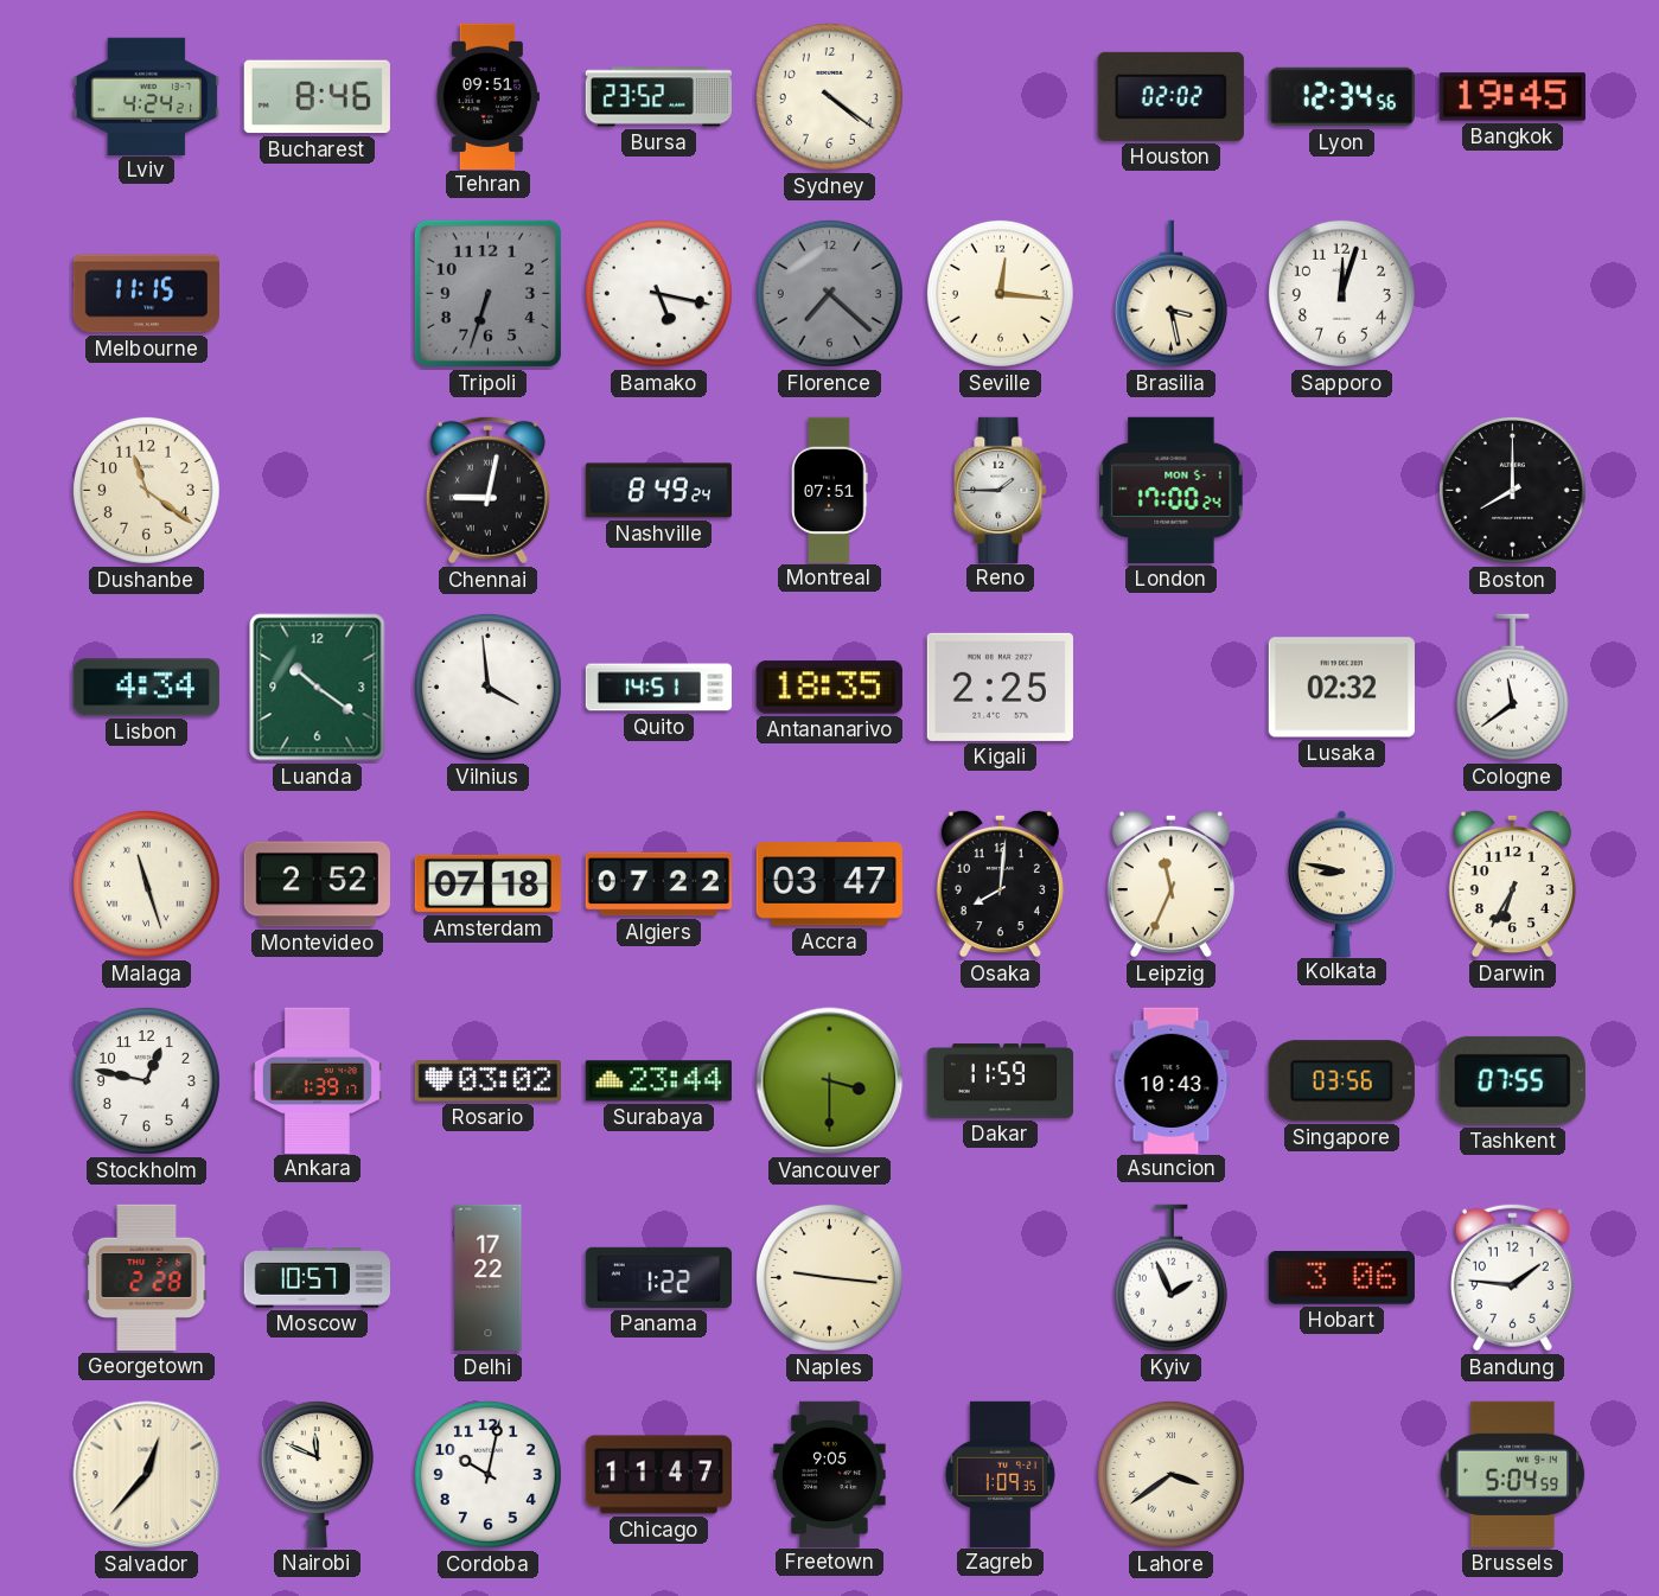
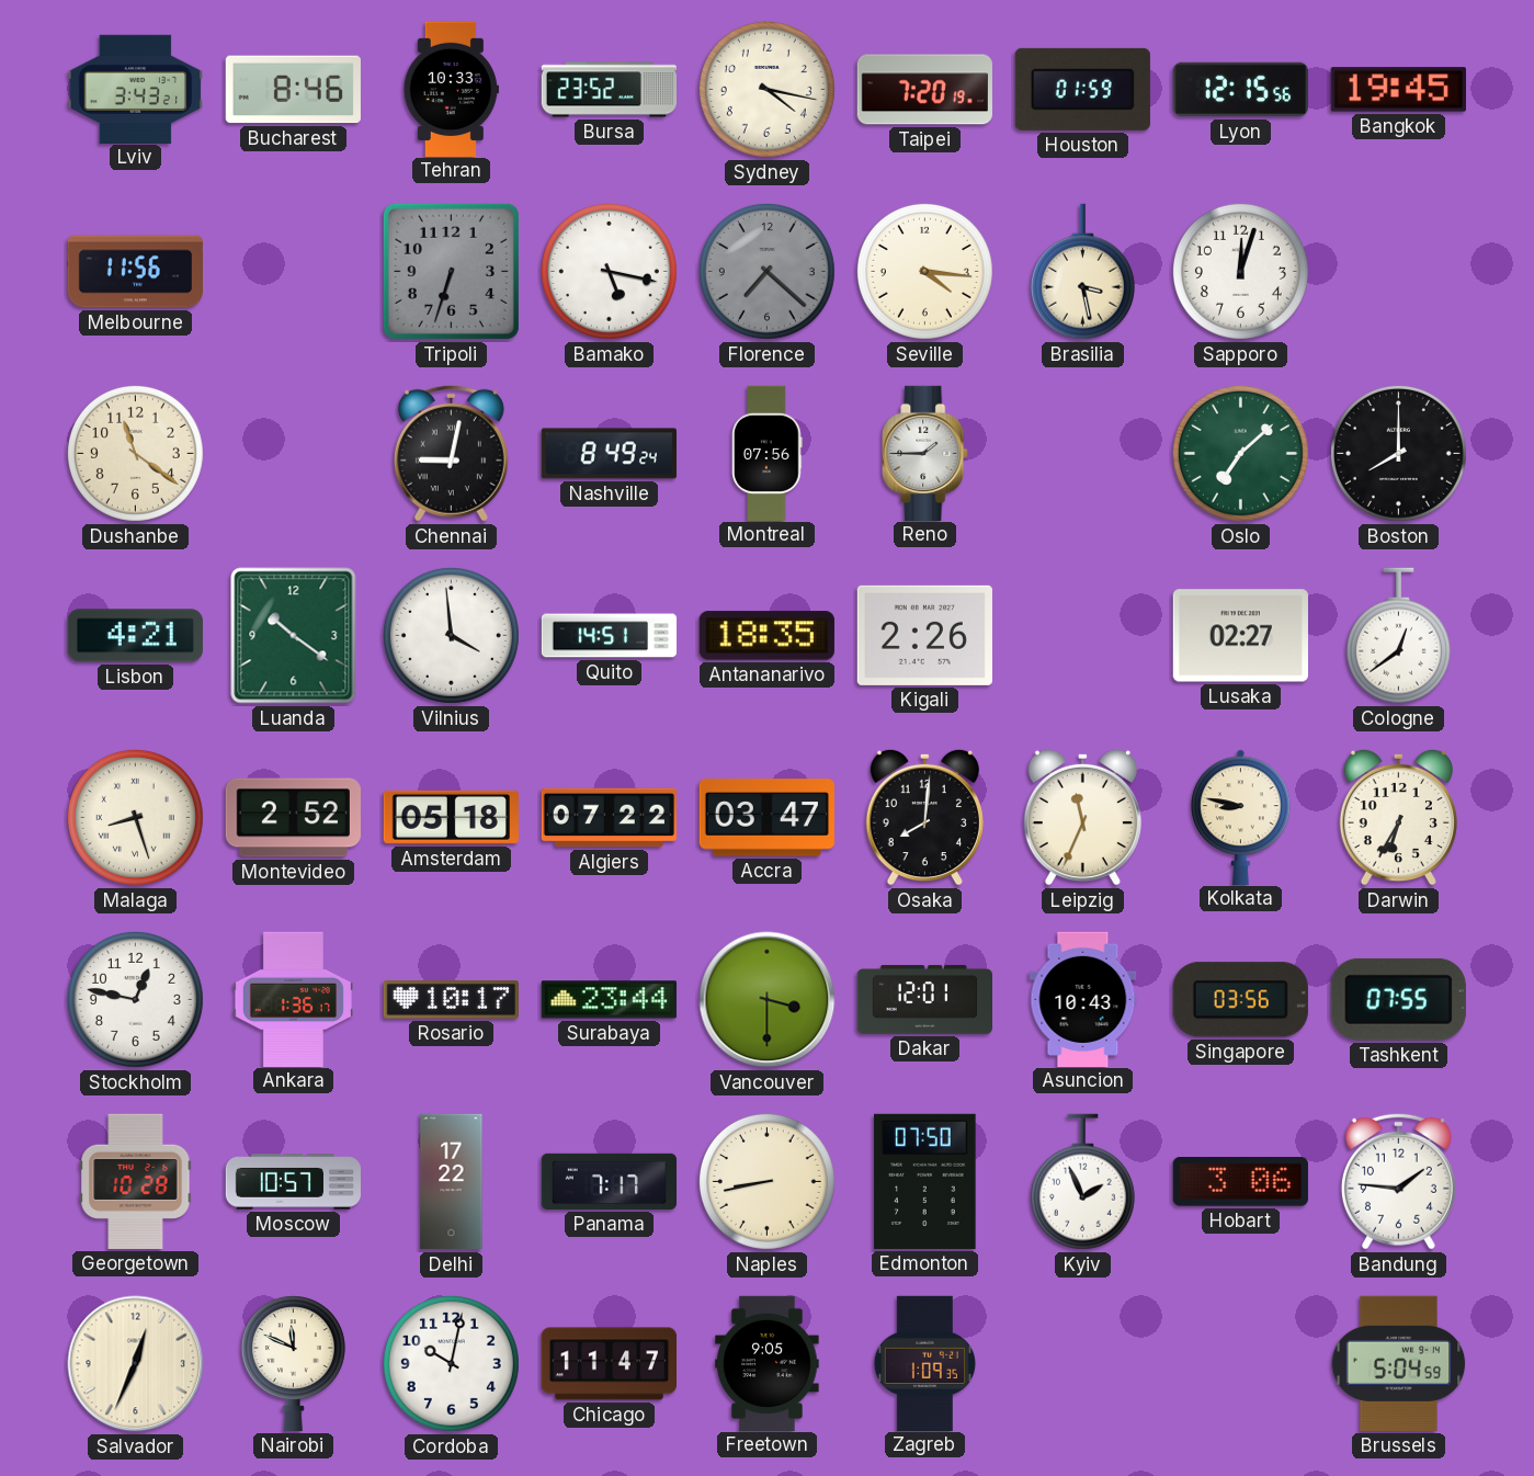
Lviv: 4:24 -> 3:43 (135, 89)
Tehran: 09:51 -> 10:33 (451, 89)
Sydney: 4:21 -> 4:17 (766, 89)
Taipei: none -> 7:20 (924, 90)
Houston: 02:02 -> 01:59 (1082, 89)
Lyon: 12:34 -> 12:15 (1240, 90)
Melbourne: 11:15 -> 11:56 (135, 272)
Seville: 12:16 -> 4:16 (924, 271)
Montreal: 07:51 -> 07:56 (768, 453)
London: 17:00 -> none (1172, 490)
Oslo: none -> 7:08 (1240, 453)
Lisbon: 4:34 -> 4:21 (135, 636)
Kigali: 2:25 -> 2:26 (924, 635)
Lusaka: 02:32 -> 02:27 (1240, 636)
Cologne: 11:39 -> 12:39 (1398, 636)
Malaga: 11:27 -> 8:27 (135, 817)
Amsterdam: 07:18 -> 05:18 (451, 817)
Ankara: 1:39 -> 1:36 (293, 999)
Rosario: 03:02 -> 10:17 (451, 1000)
Dakar: 11:59 -> 12:01 (924, 1000)
Georgetown: 2:28 -> 10:28 (136, 1181)
Panama: 1:22 -> 7:17 (609, 1181)
Naples: 9:16 -> 8:43 (766, 1181)
Edmonton: none -> 07:50 (925, 1181)
Salvador: 12:37 -> 12:34 (136, 1364)
Lahore: 3:39 -> none (1170, 1474)
